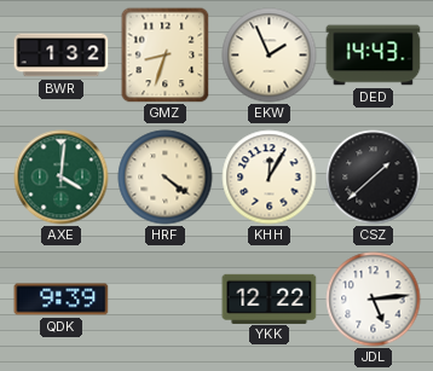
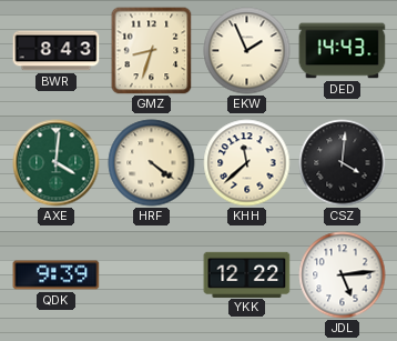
BWR: 1:32 -> 8:43 (57, 51)
KHH: 12:05 -> 11:38 (247, 163)
CSZ: 1:38 -> 4:01 (343, 163)
